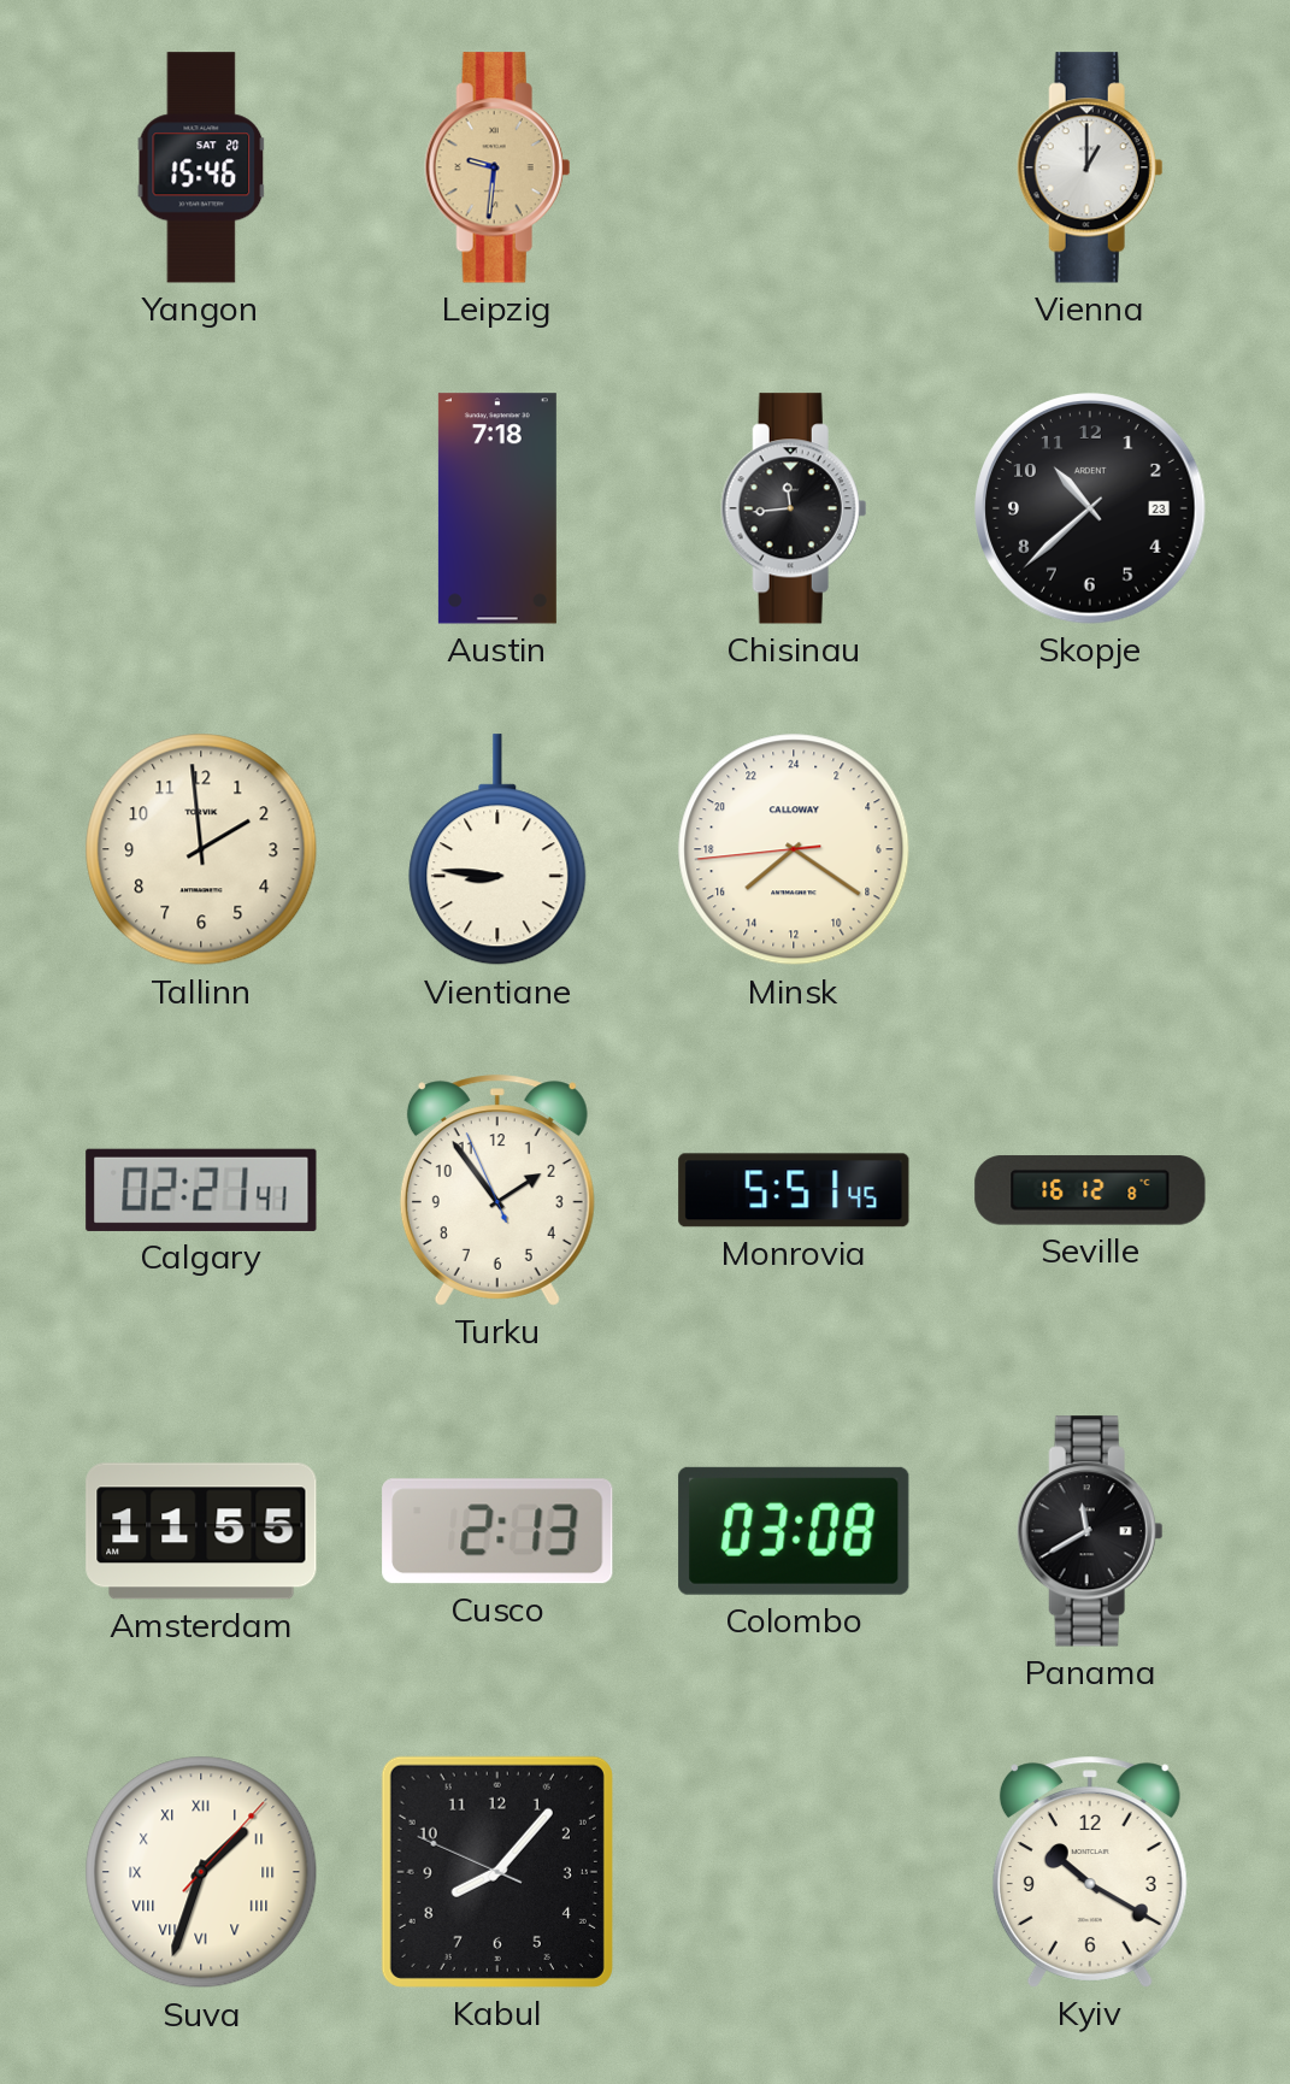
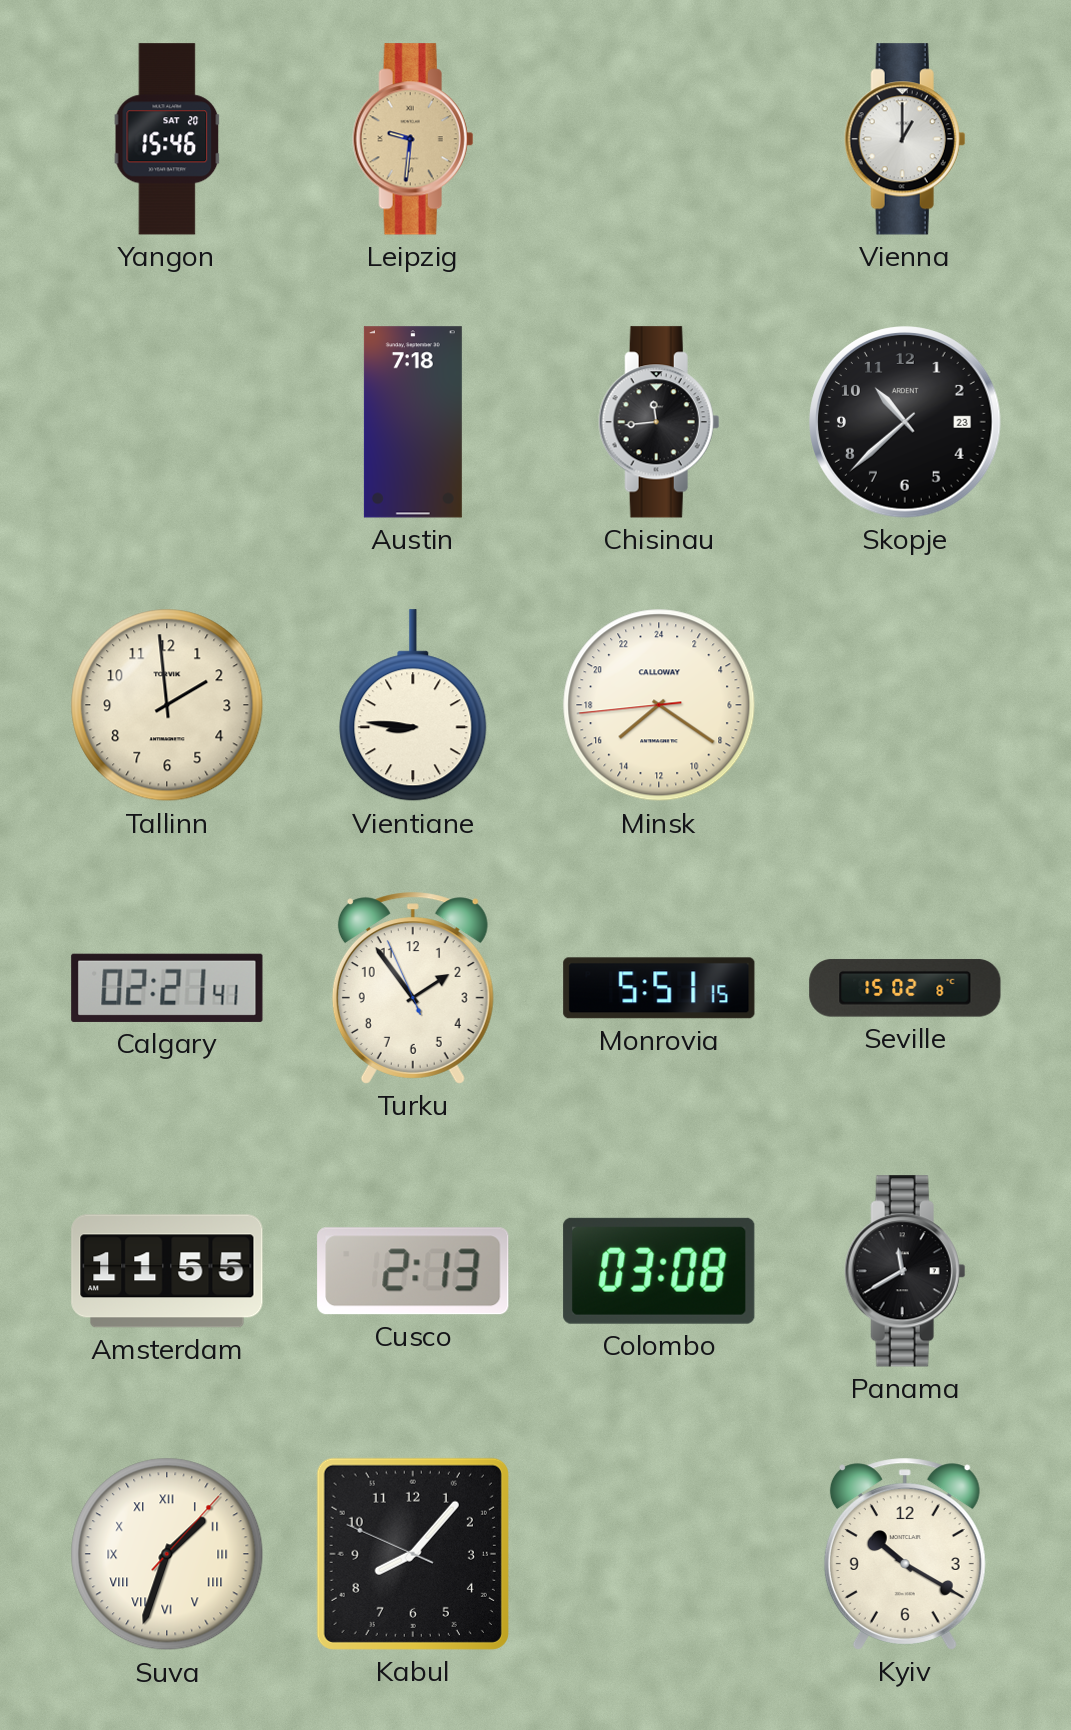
Monrovia: 5:51:45 -> 5:51:15 (659, 988)
Seville: 16:12 -> 15:02 (905, 988)
